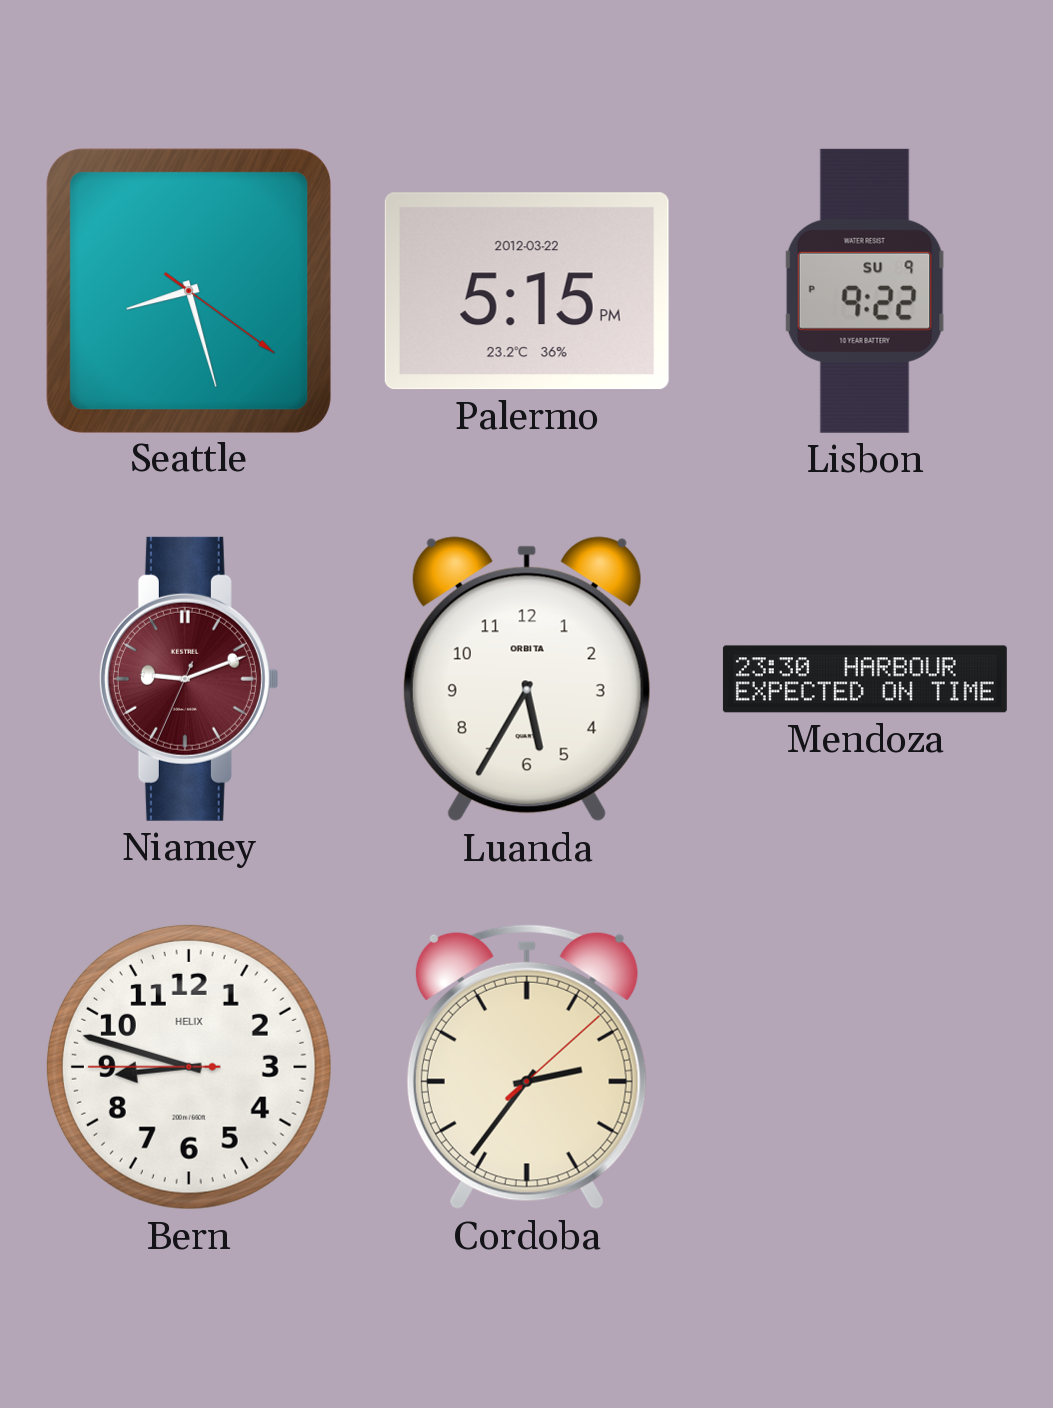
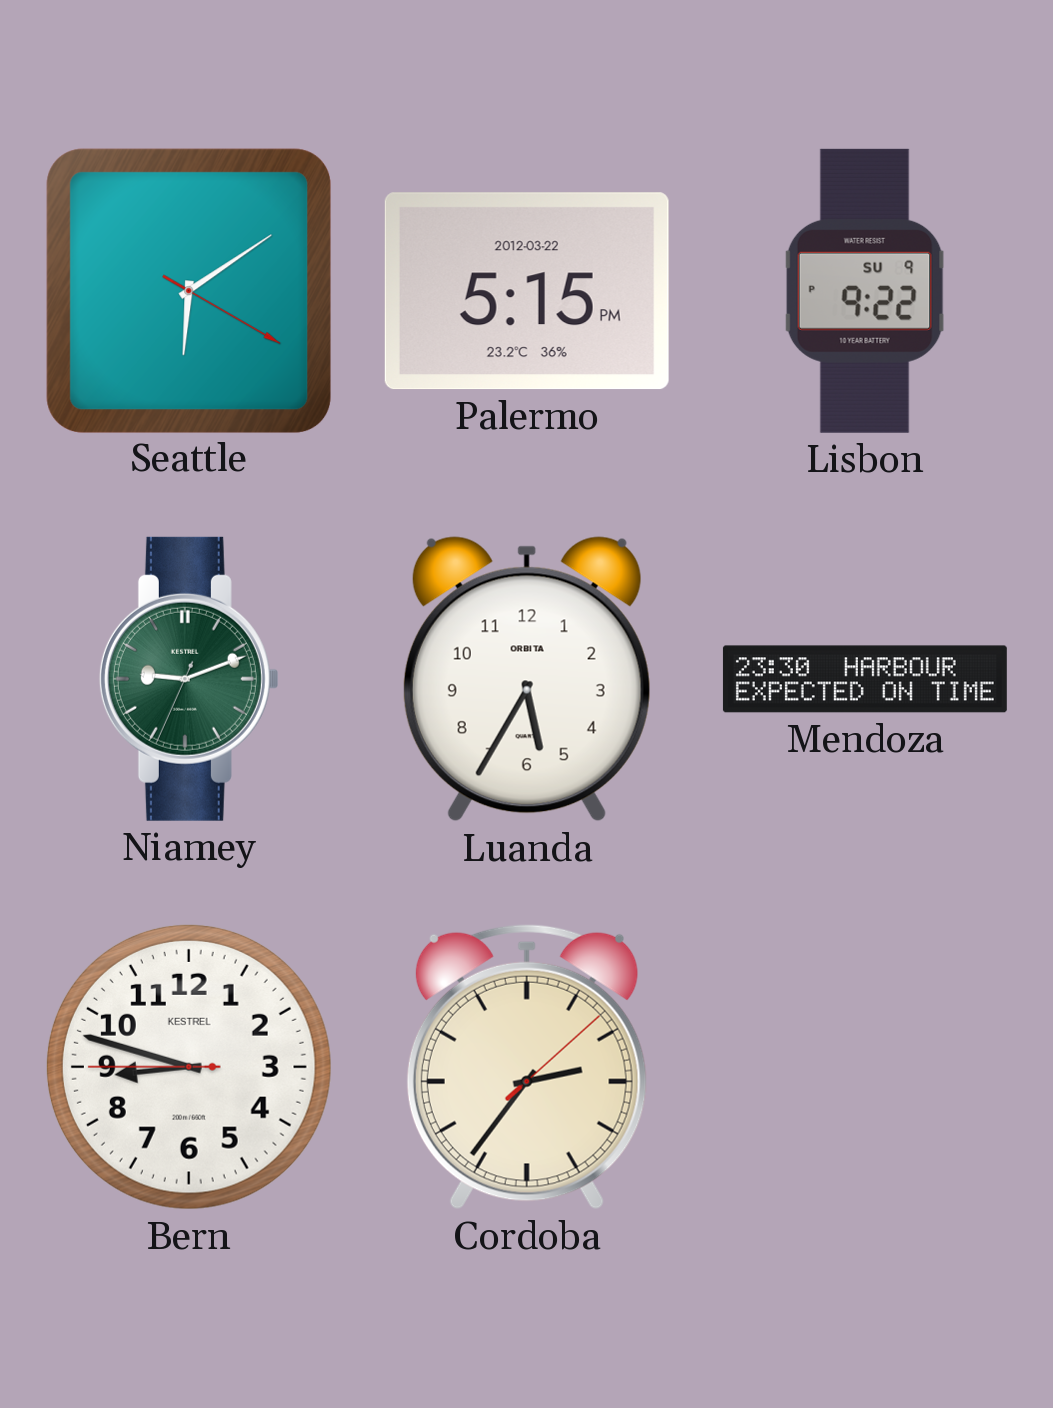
Seattle: 8:27 -> 6:09 (188, 290)
Niamey dial: burgundy -> green (189, 679)
Bern brand: HELIX -> KESTREL (189, 1067)
